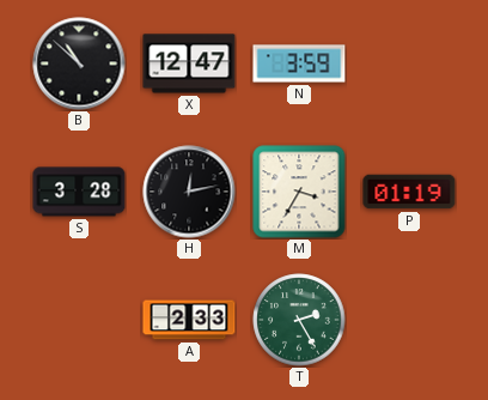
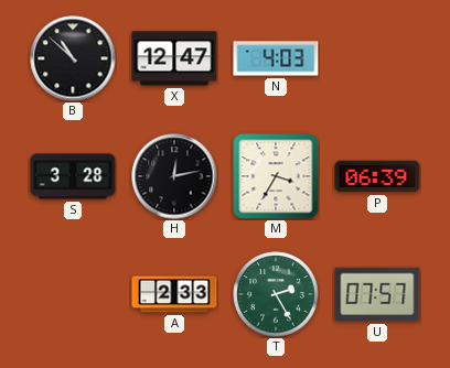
N: 3:59 -> 4:03 (276, 58)
P: 01:19 -> 06:39 (377, 176)
U: none -> 07:57 (377, 294)
